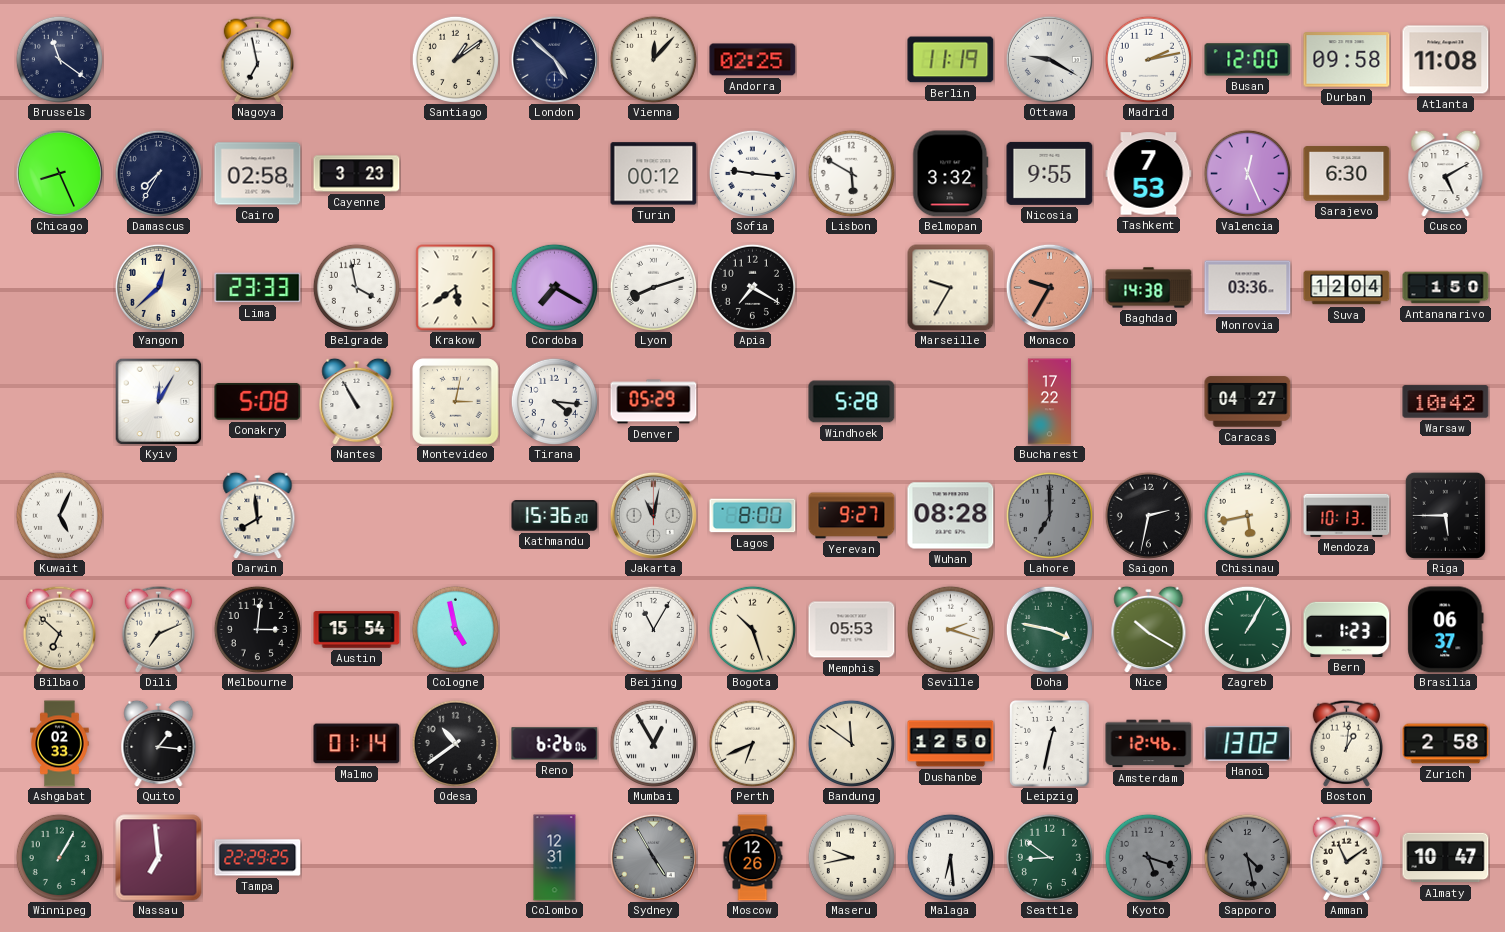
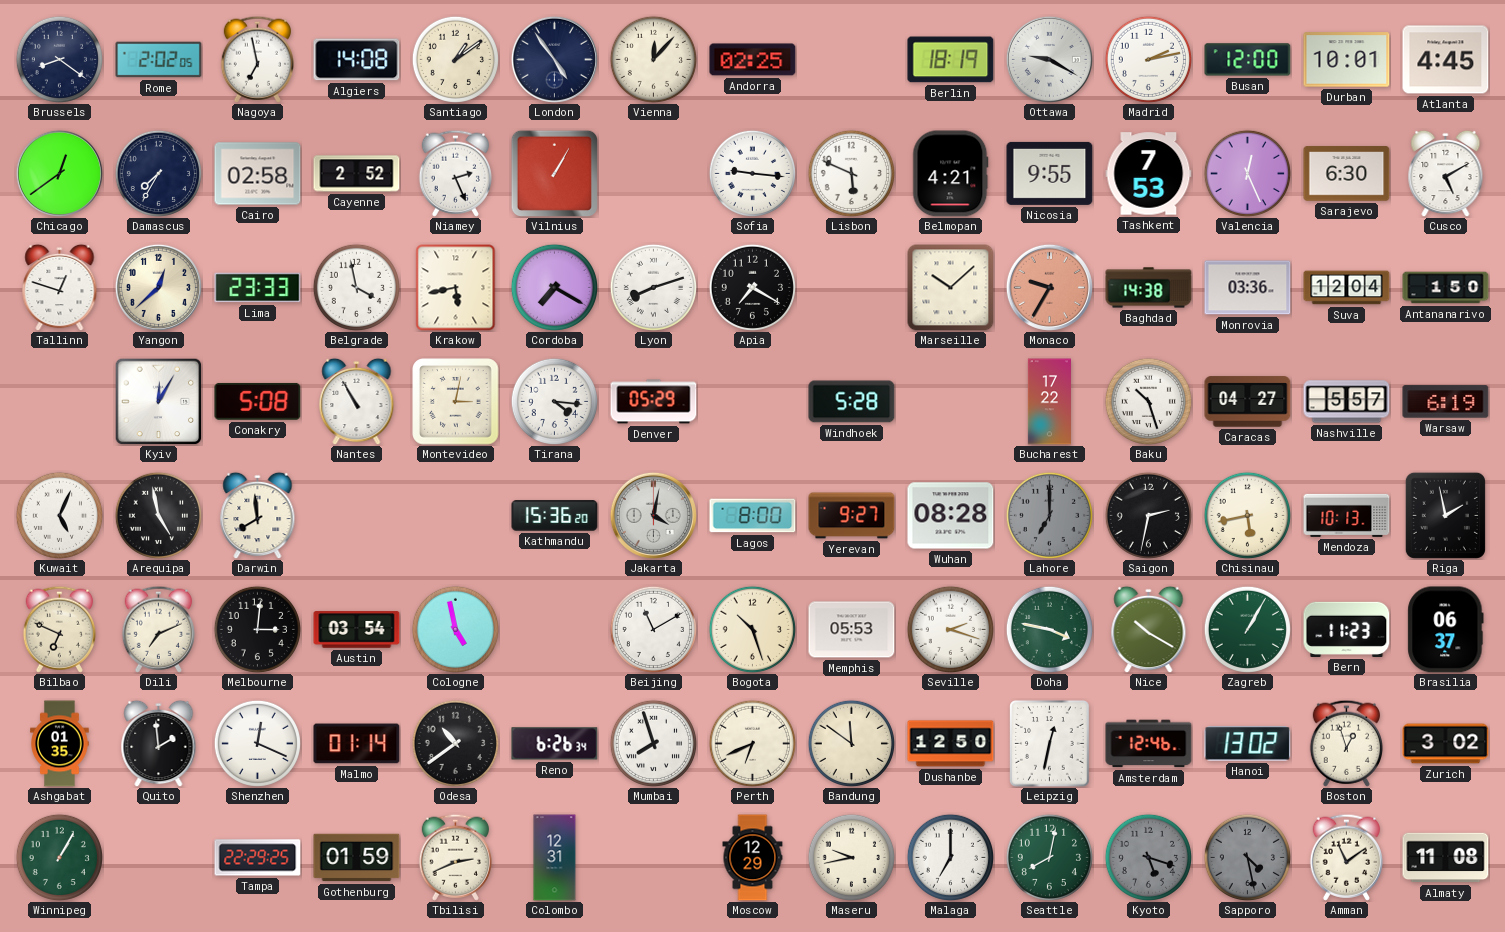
Brussels: 11:21 -> 8:21 (59, 59)
Rome: none -> 2:02 (159, 60)
Algiers: none -> 14:08 (357, 60)
London: 4:52 -> 4:54 (554, 59)
Berlin: 11:19 -> 18:19 (951, 60)
Durban: 09:58 -> 10:01 (1347, 60)
Atlanta: 11:08 -> 4:45 (1446, 60)
Chicago: 8:26 -> 12:39 (59, 173)
Cayenne: 3:23 -> 2:52 (357, 174)
Niamey: none -> 2:26 (455, 173)
Vilnius: none -> 1:05 (554, 173)
Turin: 00:12 -> none (654, 174)
Lisbon: 5:50 -> 5:49 (851, 173)
Belmopan: 3:32 -> 4:21 (951, 174)
Tallinn: none -> 12:48 (60, 287)
Krakow: 5:39 -> 5:43 (456, 288)
Marseille: 9:35 -> 10:08 (951, 288)
Baku: none -> 10:27 (1148, 401)
Nashville: none -> 5:57 (1347, 402)
Warsaw: 10:42 -> 6:19 (1446, 402)
Arequipa: none -> 4:58 (158, 515)
Jakarta: 11:02 -> 4:02 (653, 515)
Riga: 5:45 -> 1:58 (1445, 515)
Bilbao: 6:52 -> 6:49 (59, 629)
Austin: 15:54 -> 03:54 (357, 630)
Beijing: 11:05 -> 11:10 (653, 629)
Bern: 1:23 -> 11:23 (1347, 629)
Ashgabat: 02:33 -> 01:35 (60, 744)
Quito: 1:16 -> 1:59 (159, 743)
Shenzhen: none -> 12:19 (257, 743)
Reno: 6:26:06 -> 6:26:34 (555, 744)
Mumbai: 12:55 -> 7:57 (653, 743)
Boston: 1:01 -> 12:57 (1346, 743)
Zurich: 2:58 -> 3:02 (1446, 744)
Nassau: 6:59 -> none (159, 858)
Gothenburg: none -> 01:59 (357, 858)
Tbilisi: none -> 2:41 (455, 857)
Sydney: 4:55 -> none (653, 857)
Moscow: 12:26 -> 12:29 (753, 858)
Malaga: 6:29 -> 7:00 (950, 857)
Seattle: 8:51 -> 8:02 (1049, 857)
Almaty: 10:47 -> 11:08 (1446, 858)
